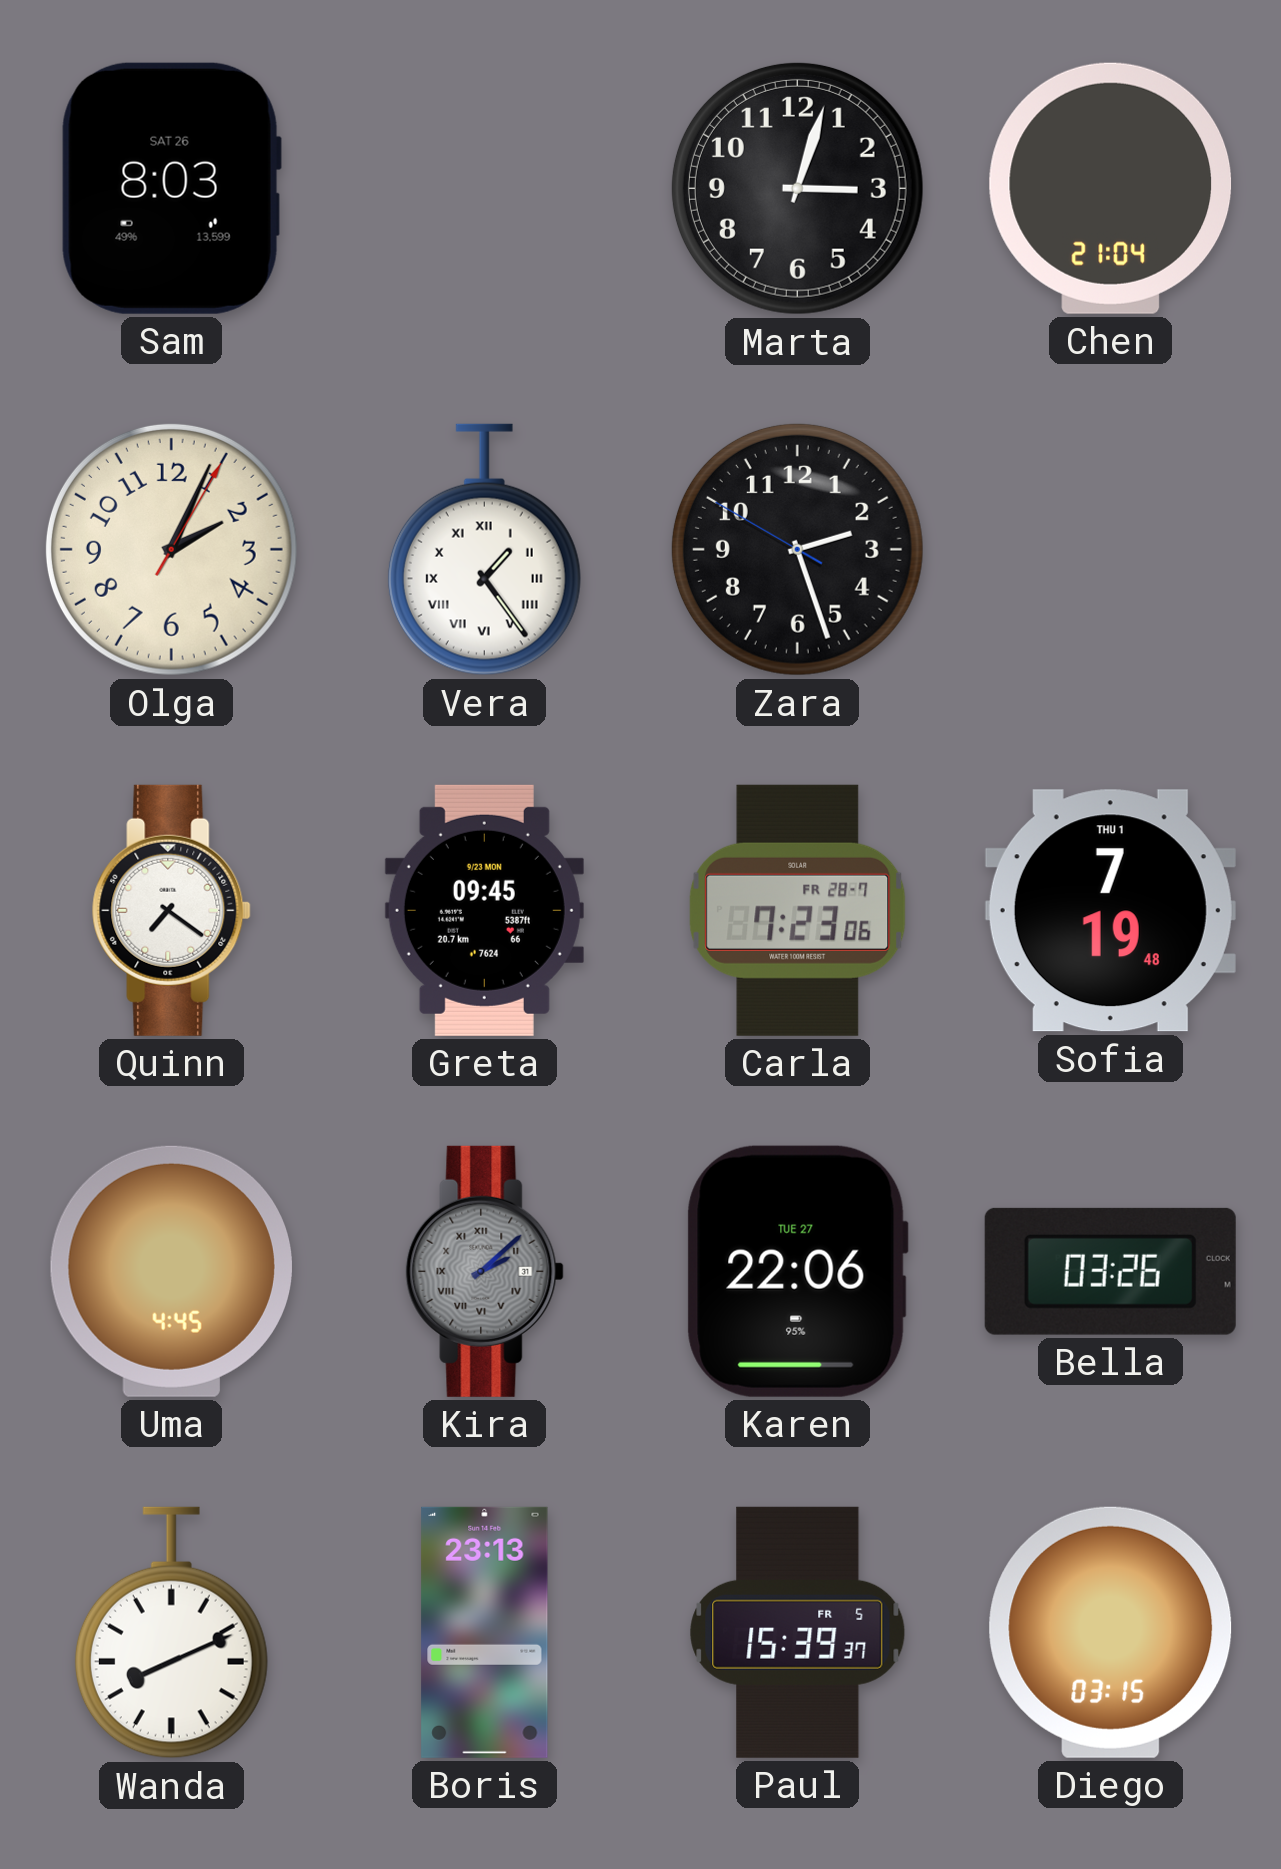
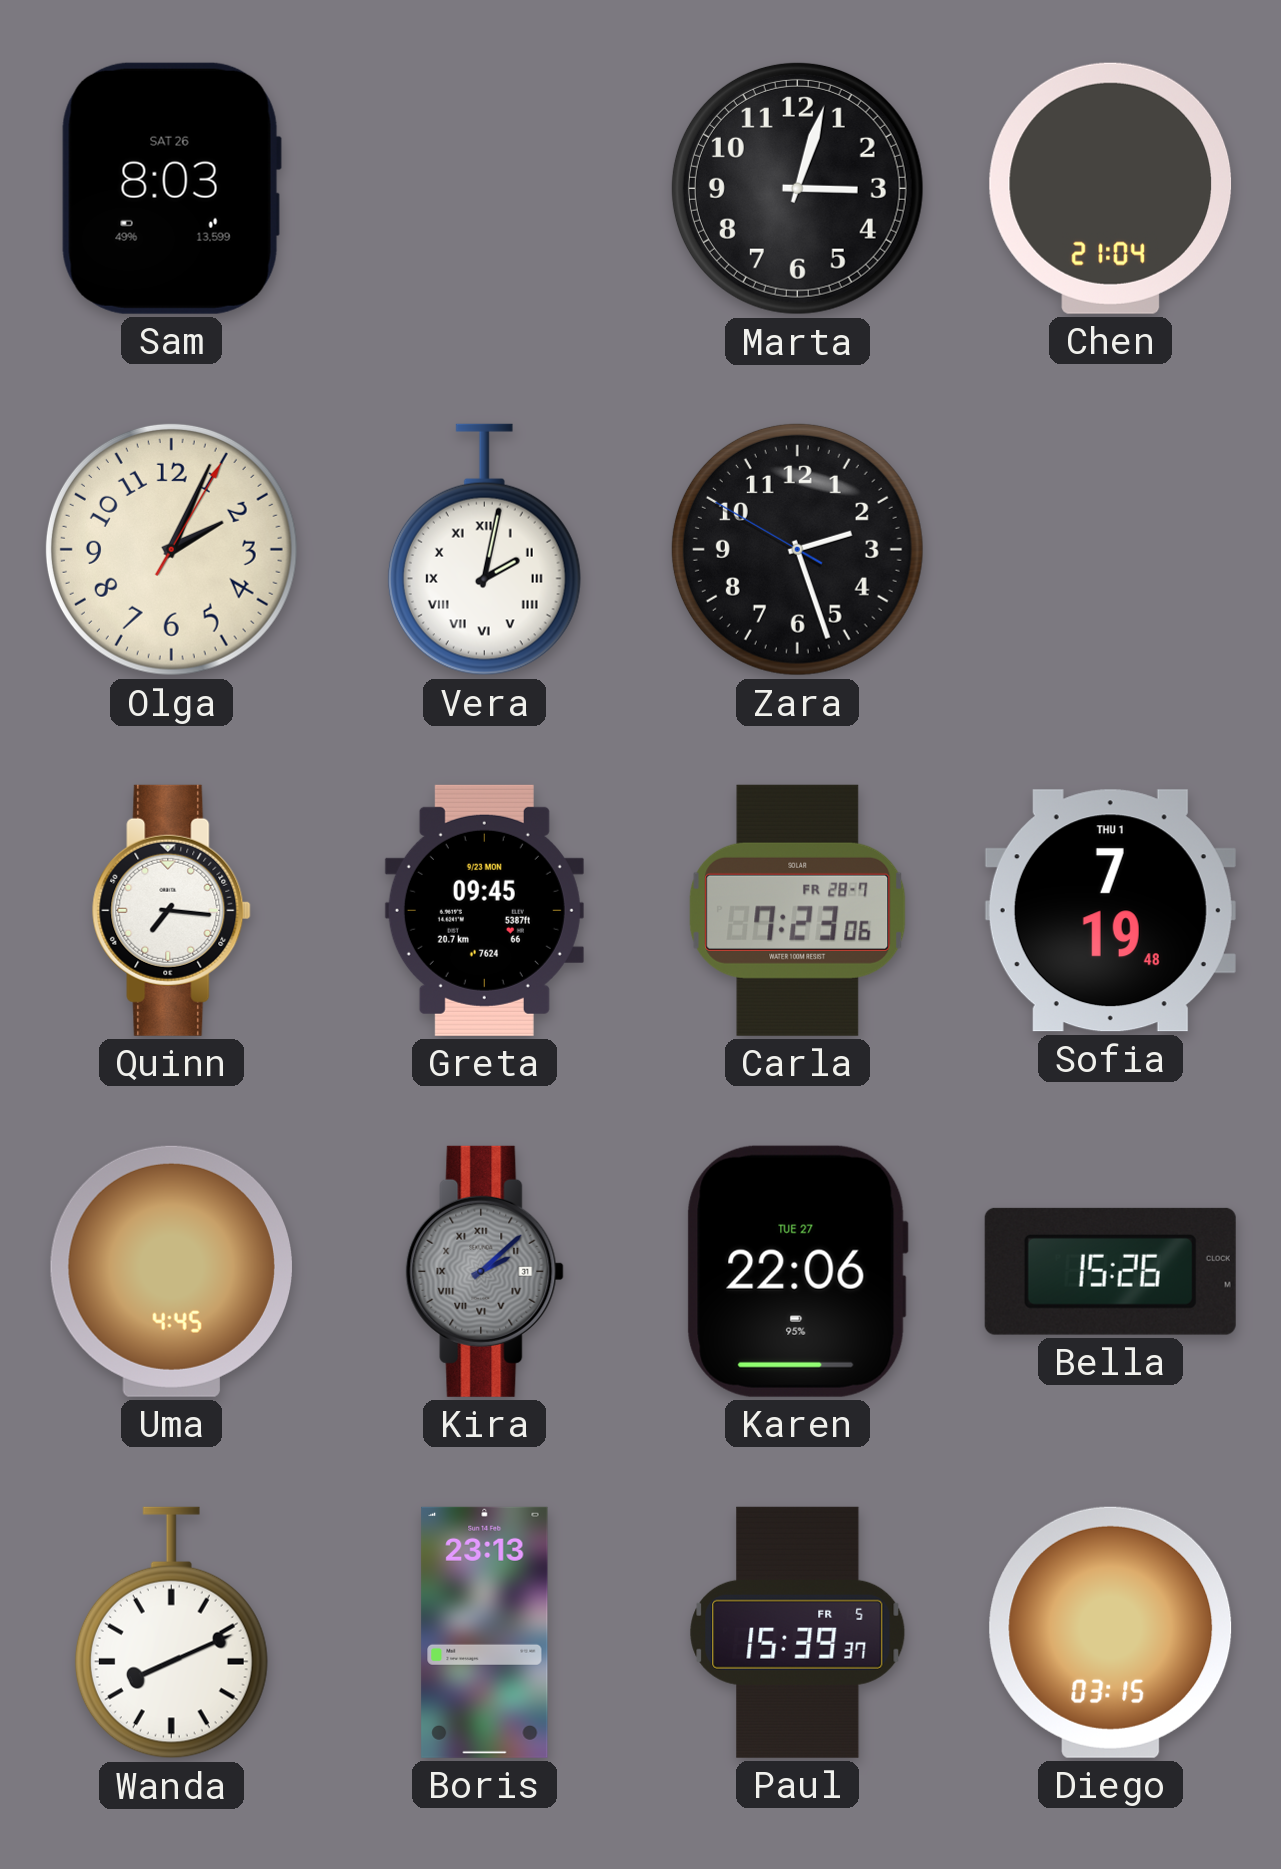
Vera: 1:24 -> 2:02 (484, 550)
Quinn: 7:21 -> 7:16 (172, 910)
Bella: 03:26 -> 15:26 (1110, 1271)
